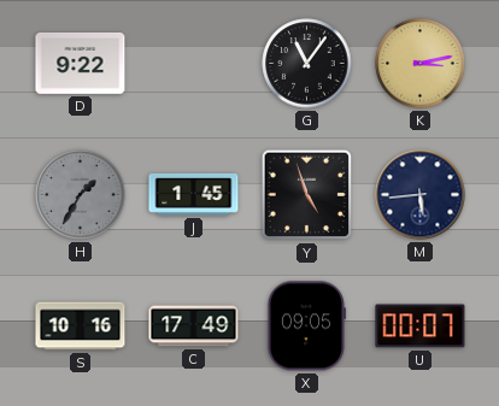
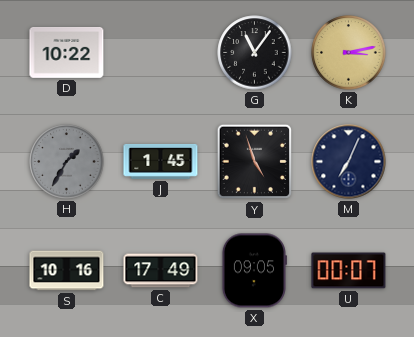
D: 9:22 -> 10:22 (67, 52)
M: 5:44 -> 7:04 (349, 162)
